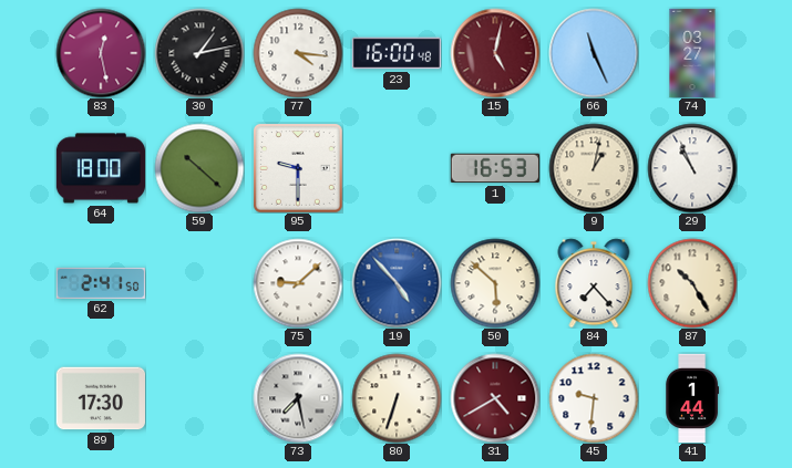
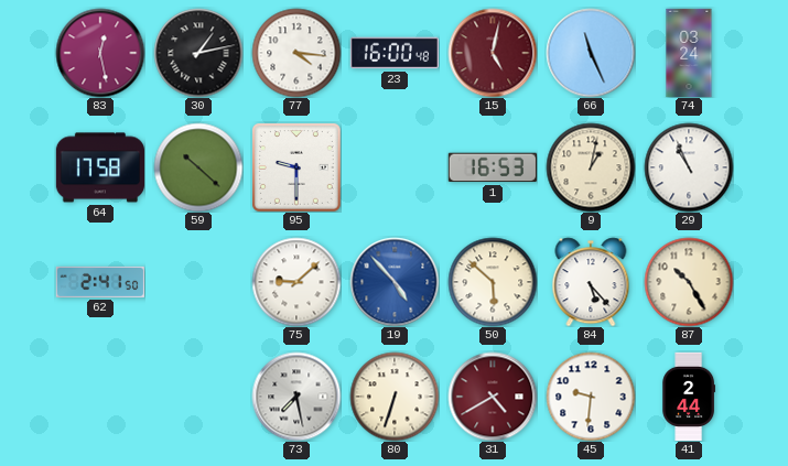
74: 03:27 -> 03:24 (689, 53)
64: 18:00 -> 17:58 (99, 167)
84: 7:23 -> 5:23 (591, 282)
89: 17:30 -> none (100, 398)
41: 1:44 -> 2:44 (688, 397)
